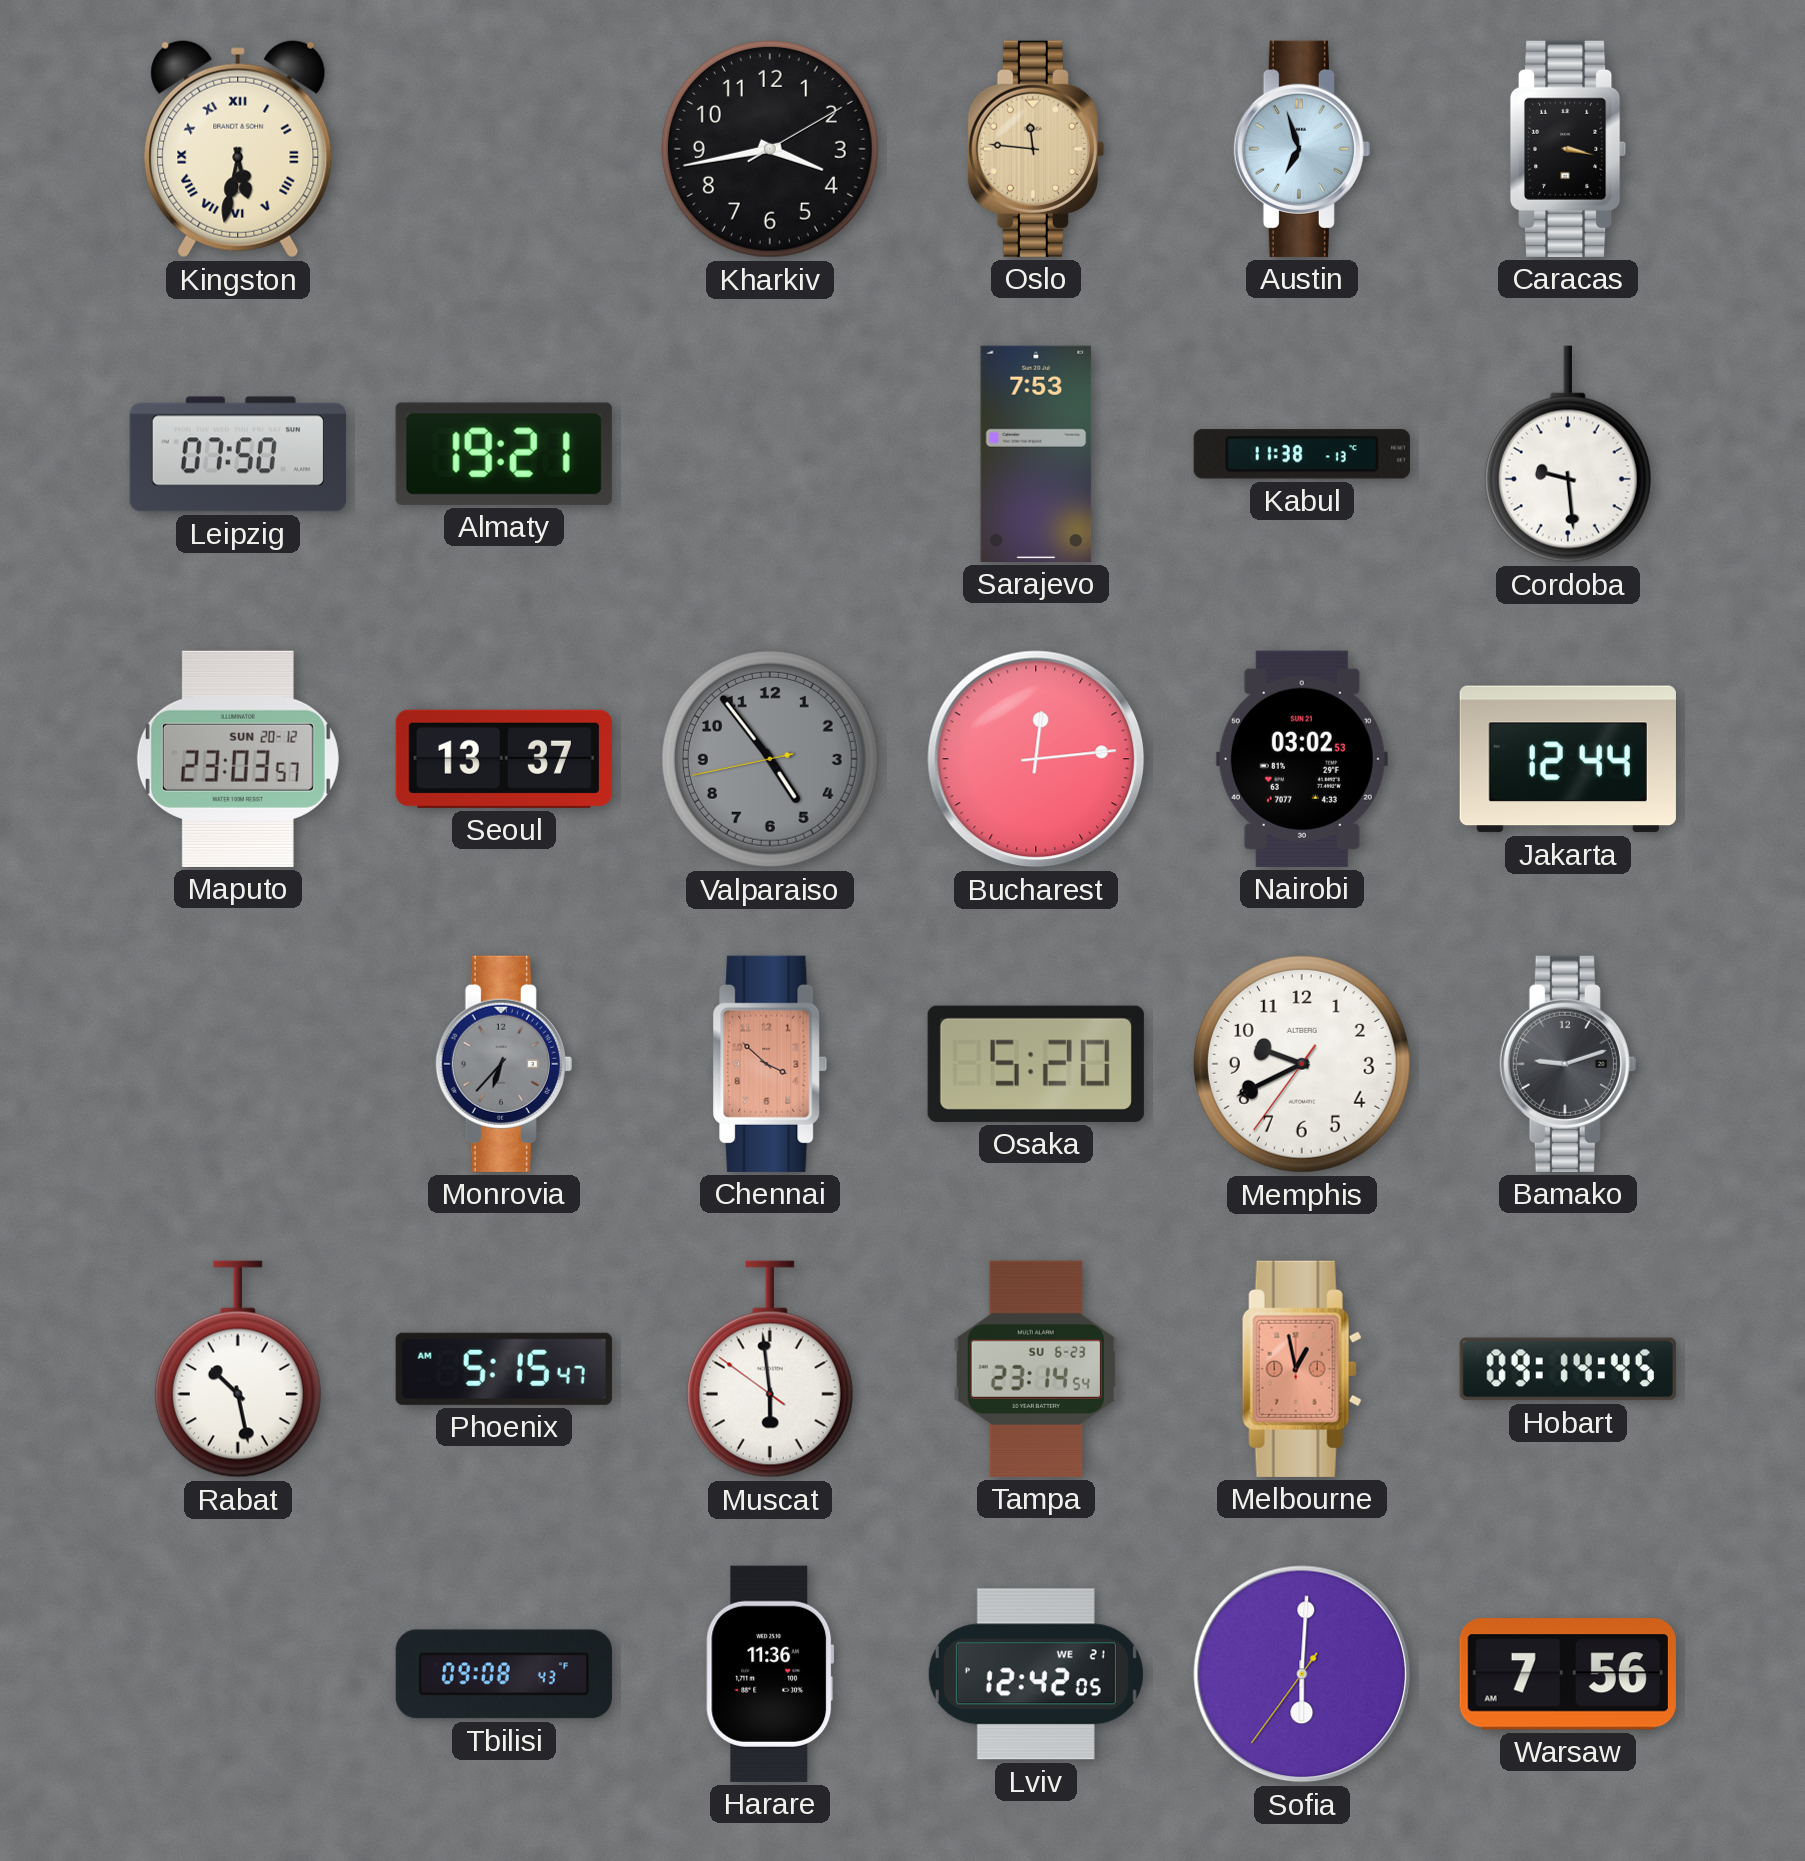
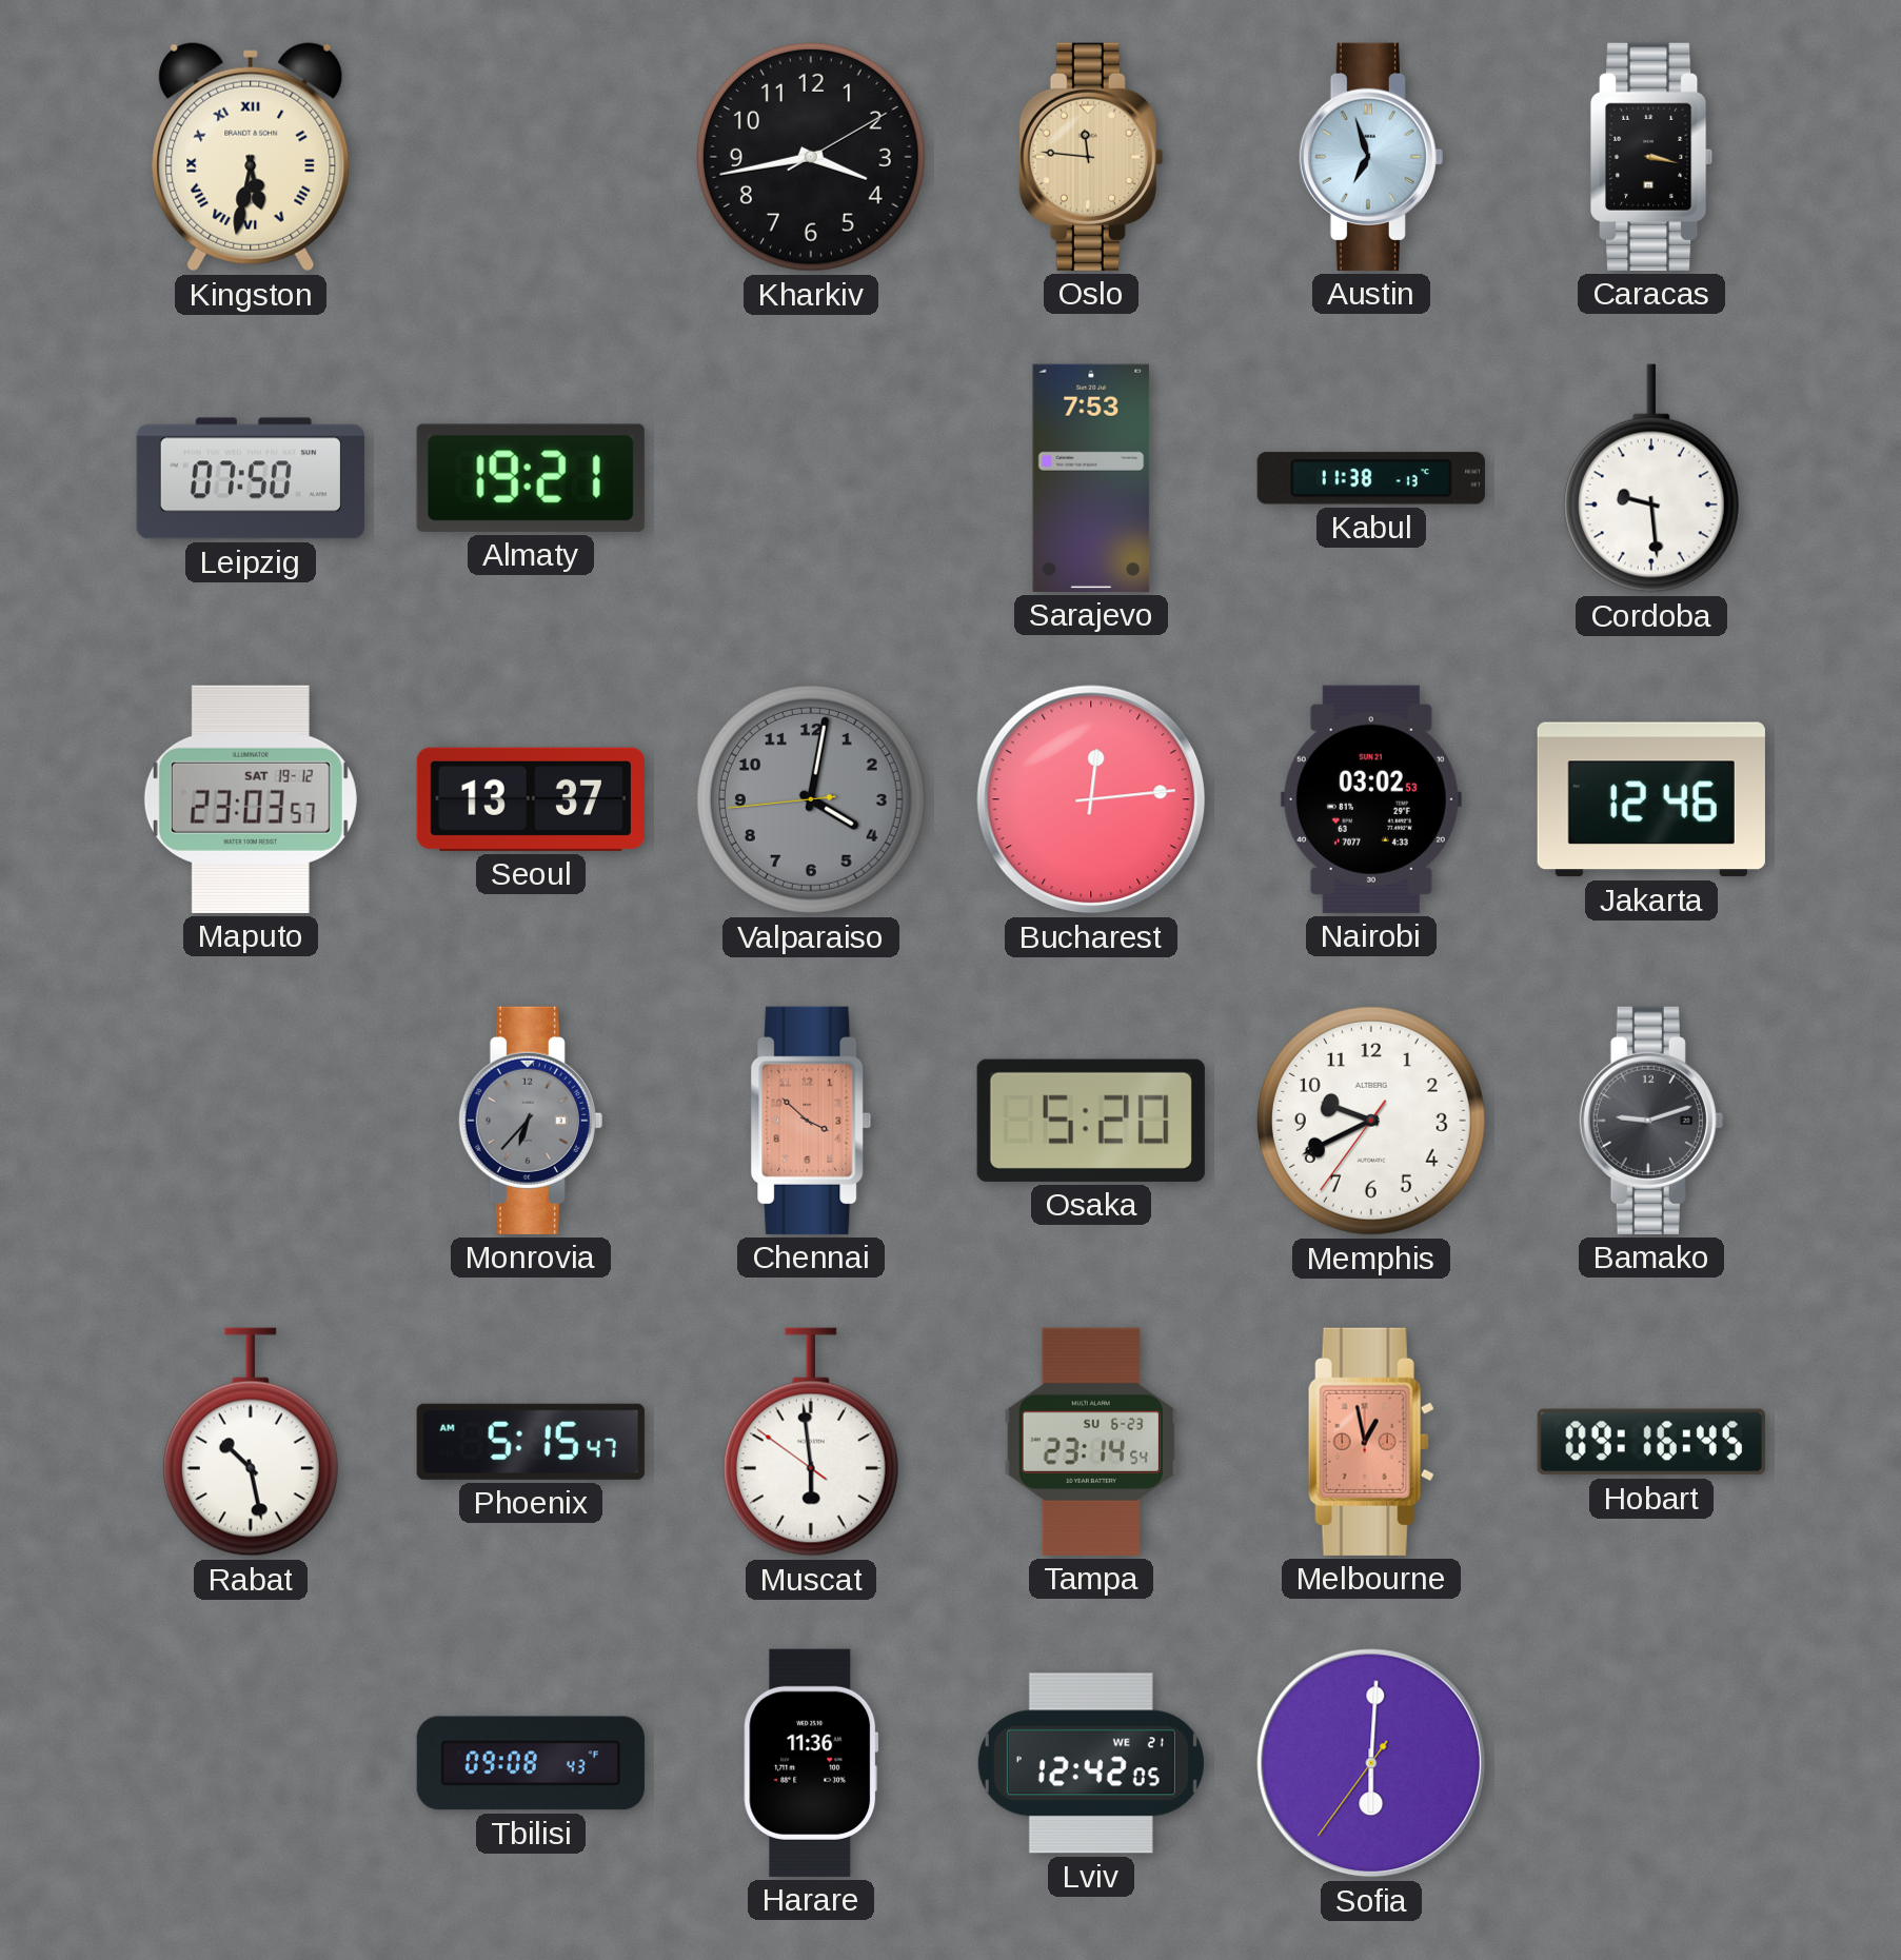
Maputo date: SUN 20-12 -> SAT 19-12 (251, 799)
Valparaiso: 4:53 -> 4:01 (811, 799)
Jakarta: 12:44 -> 12:46 (1651, 799)
Hobart: 09:14 -> 09:16 (1651, 1442)
Warsaw: 7:56 -> none (1568, 1674)
